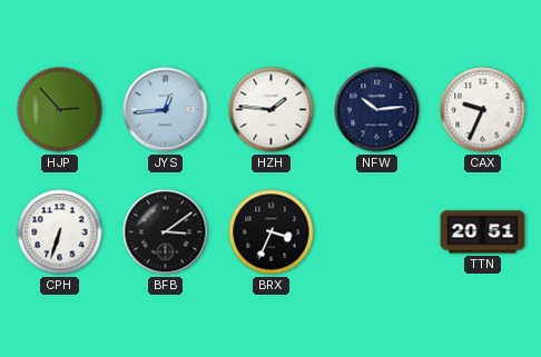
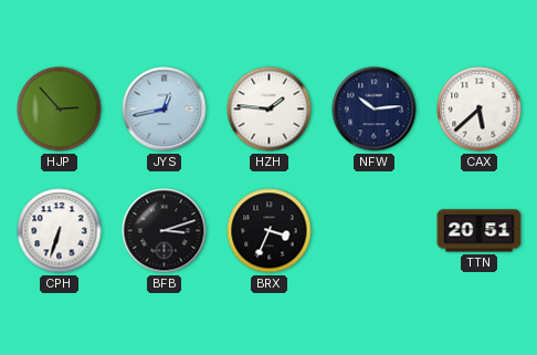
JYS: 12:44 -> 12:43 (165, 109)
CAX: 9:34 -> 5:38 (480, 109)
BFB: 3:09 -> 3:12 (165, 231)
